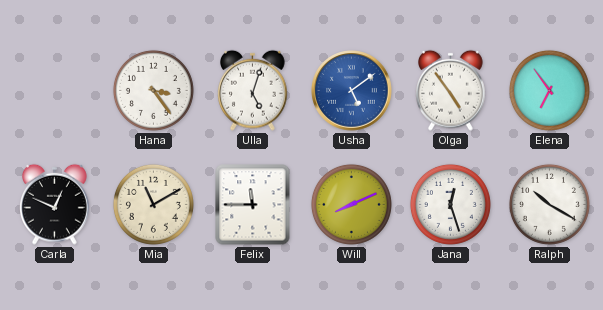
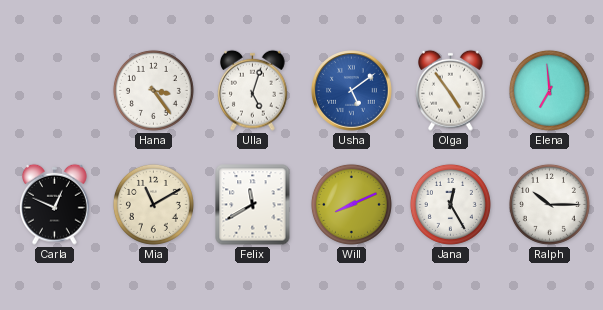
Elena: 6:54 -> 6:59 (549, 90)
Felix: 11:45 -> 11:40 (253, 205)
Jana: 12:27 -> 12:25 (450, 204)
Ralph: 10:20 -> 10:15 (549, 204)
